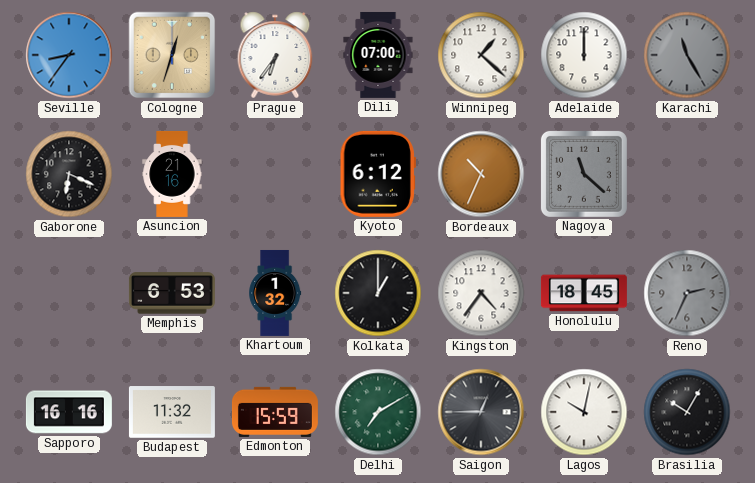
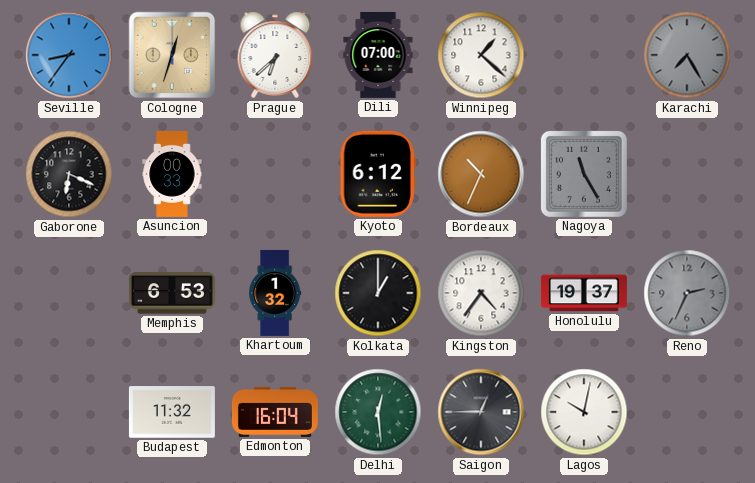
Prague: 6:36 -> 6:38 (275, 55)
Adelaide: 12:00 -> none (584, 55)
Karachi: 11:25 -> 7:25 (687, 55)
Asuncion: 21:16 -> 00:33 (172, 174)
Nagoya: 11:22 -> 11:25 (584, 174)
Honolulu: 18:45 -> 19:37 (584, 293)
Sapporo: 16:16 -> none (69, 412)
Edmonton: 15:59 -> 16:04 (275, 412)
Delhi: 7:10 -> 12:29 (378, 412)
Brasilia: 10:05 -> none (687, 412)
